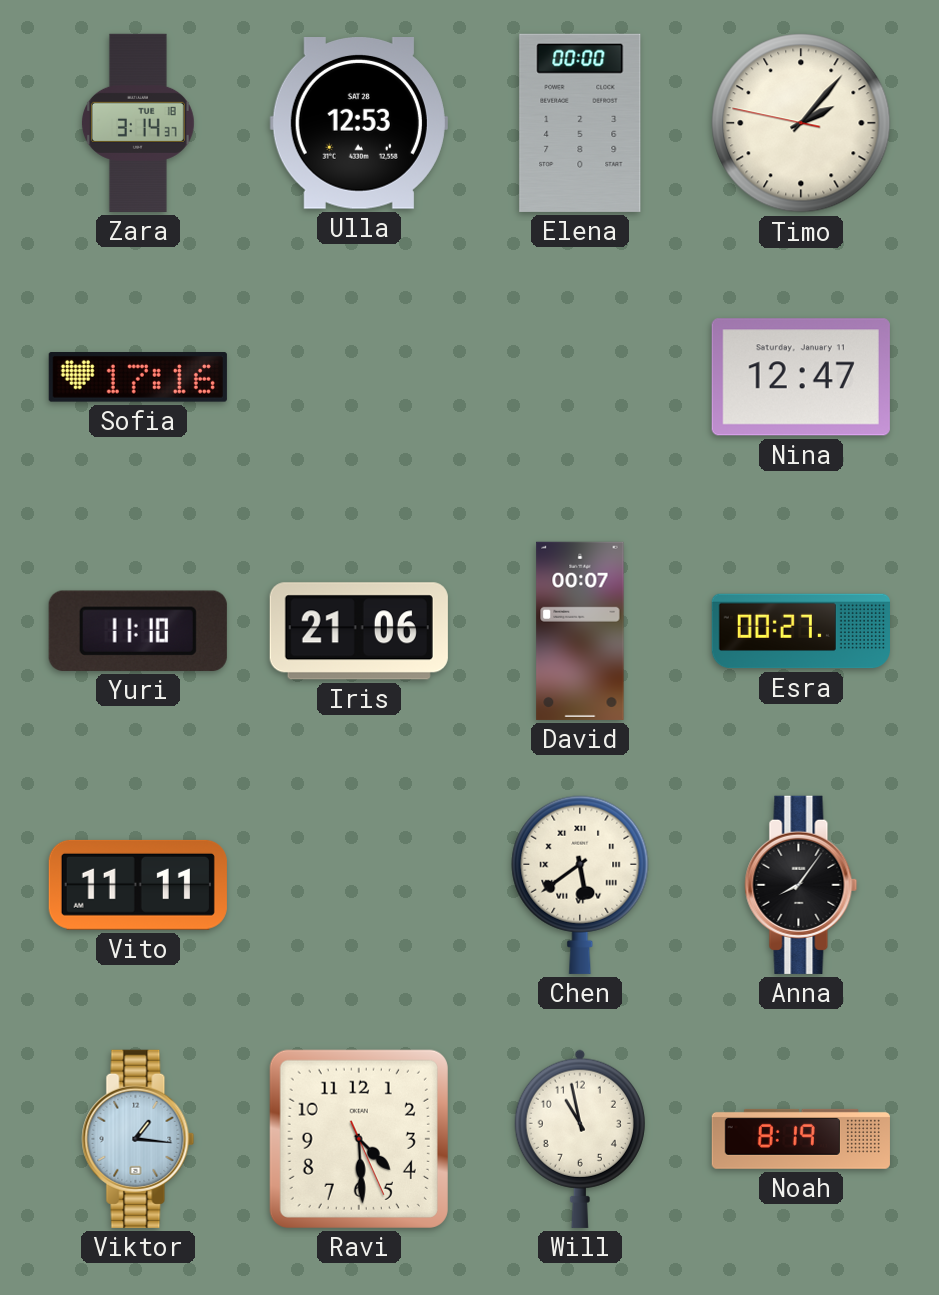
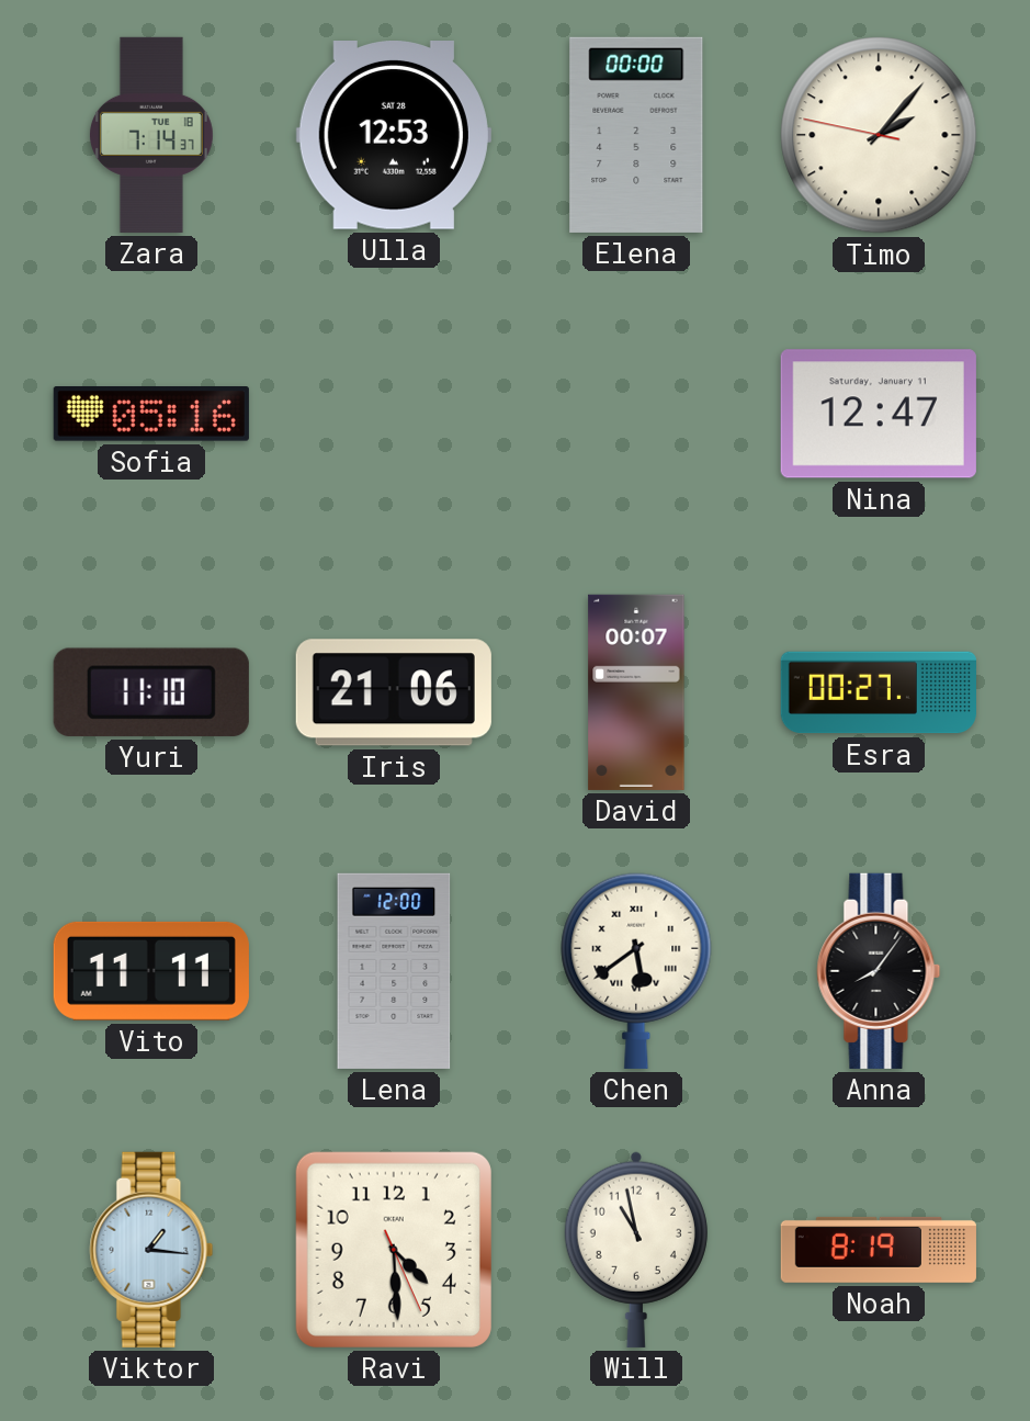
Zara: 3:14 -> 7:14 (151, 135)
Sofia: 17:16 -> 05:16 (151, 415)
Lena: none -> 12:00 (394, 971)
